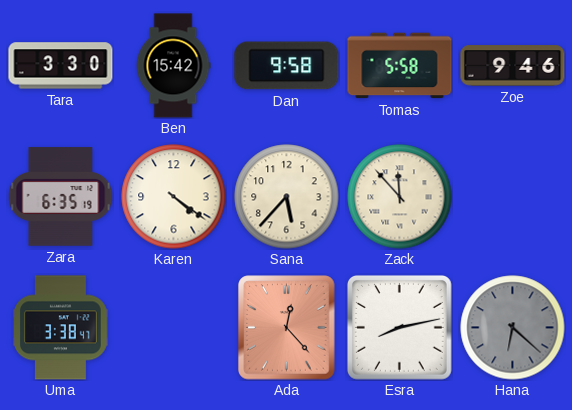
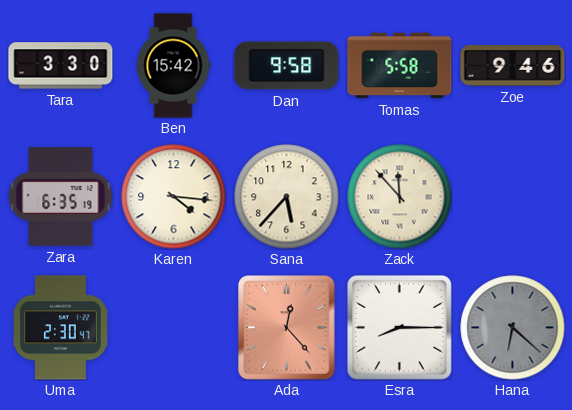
Karen: 4:21 -> 4:16 (174, 197)
Uma: 3:38 -> 2:30 (61, 328)
Esra: 8:13 -> 8:15 (399, 327)
